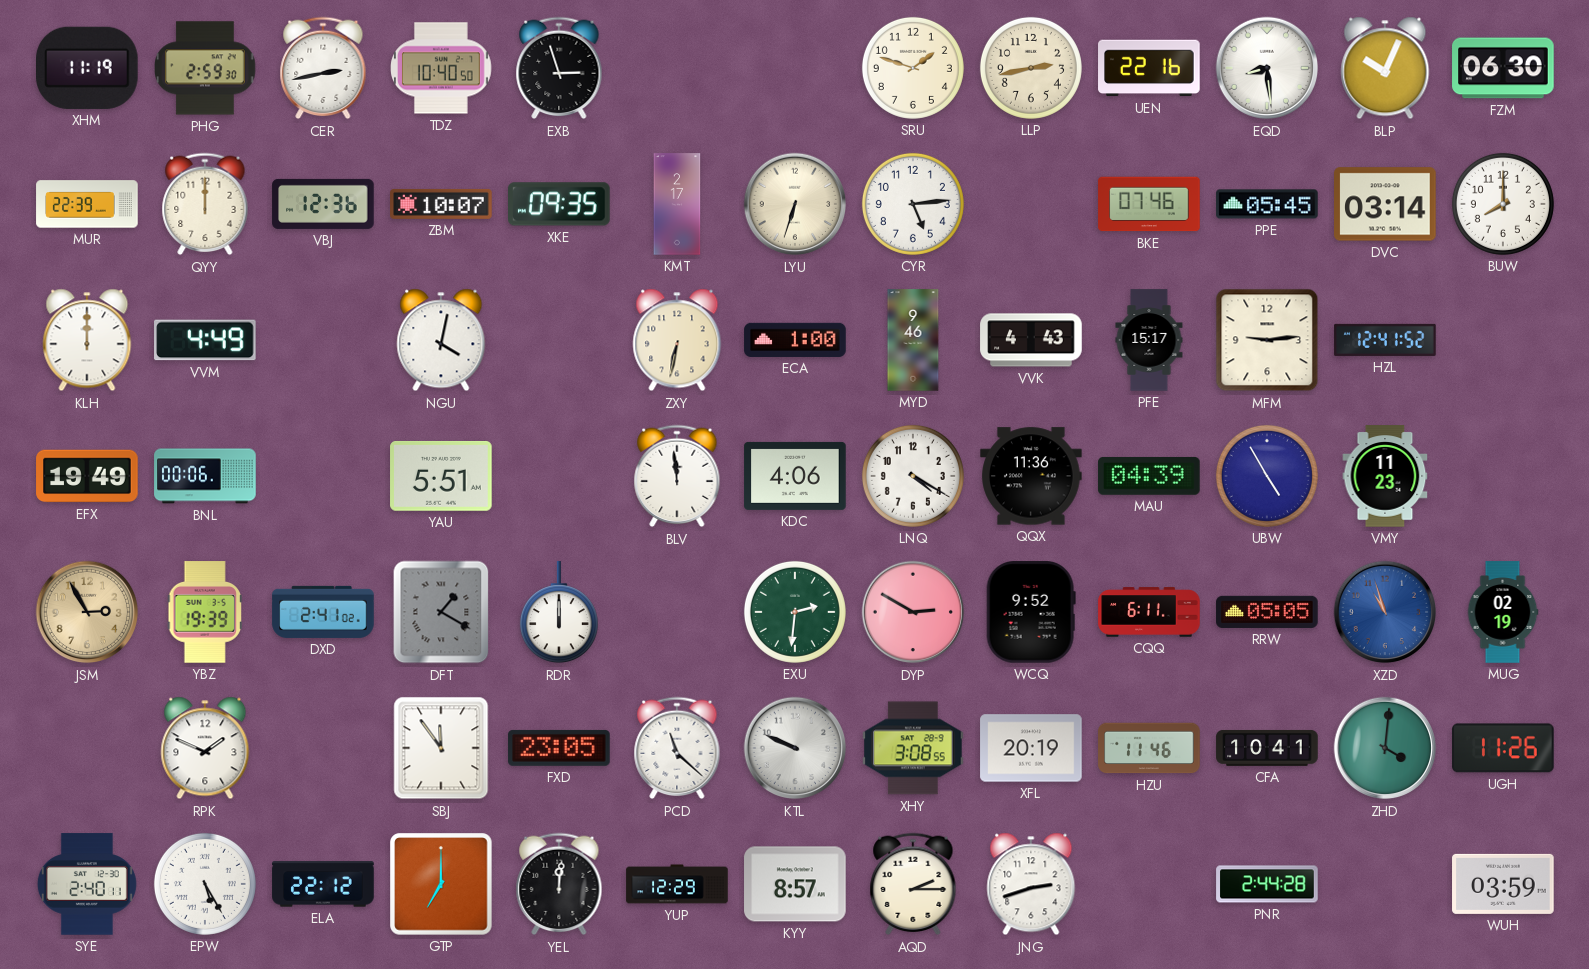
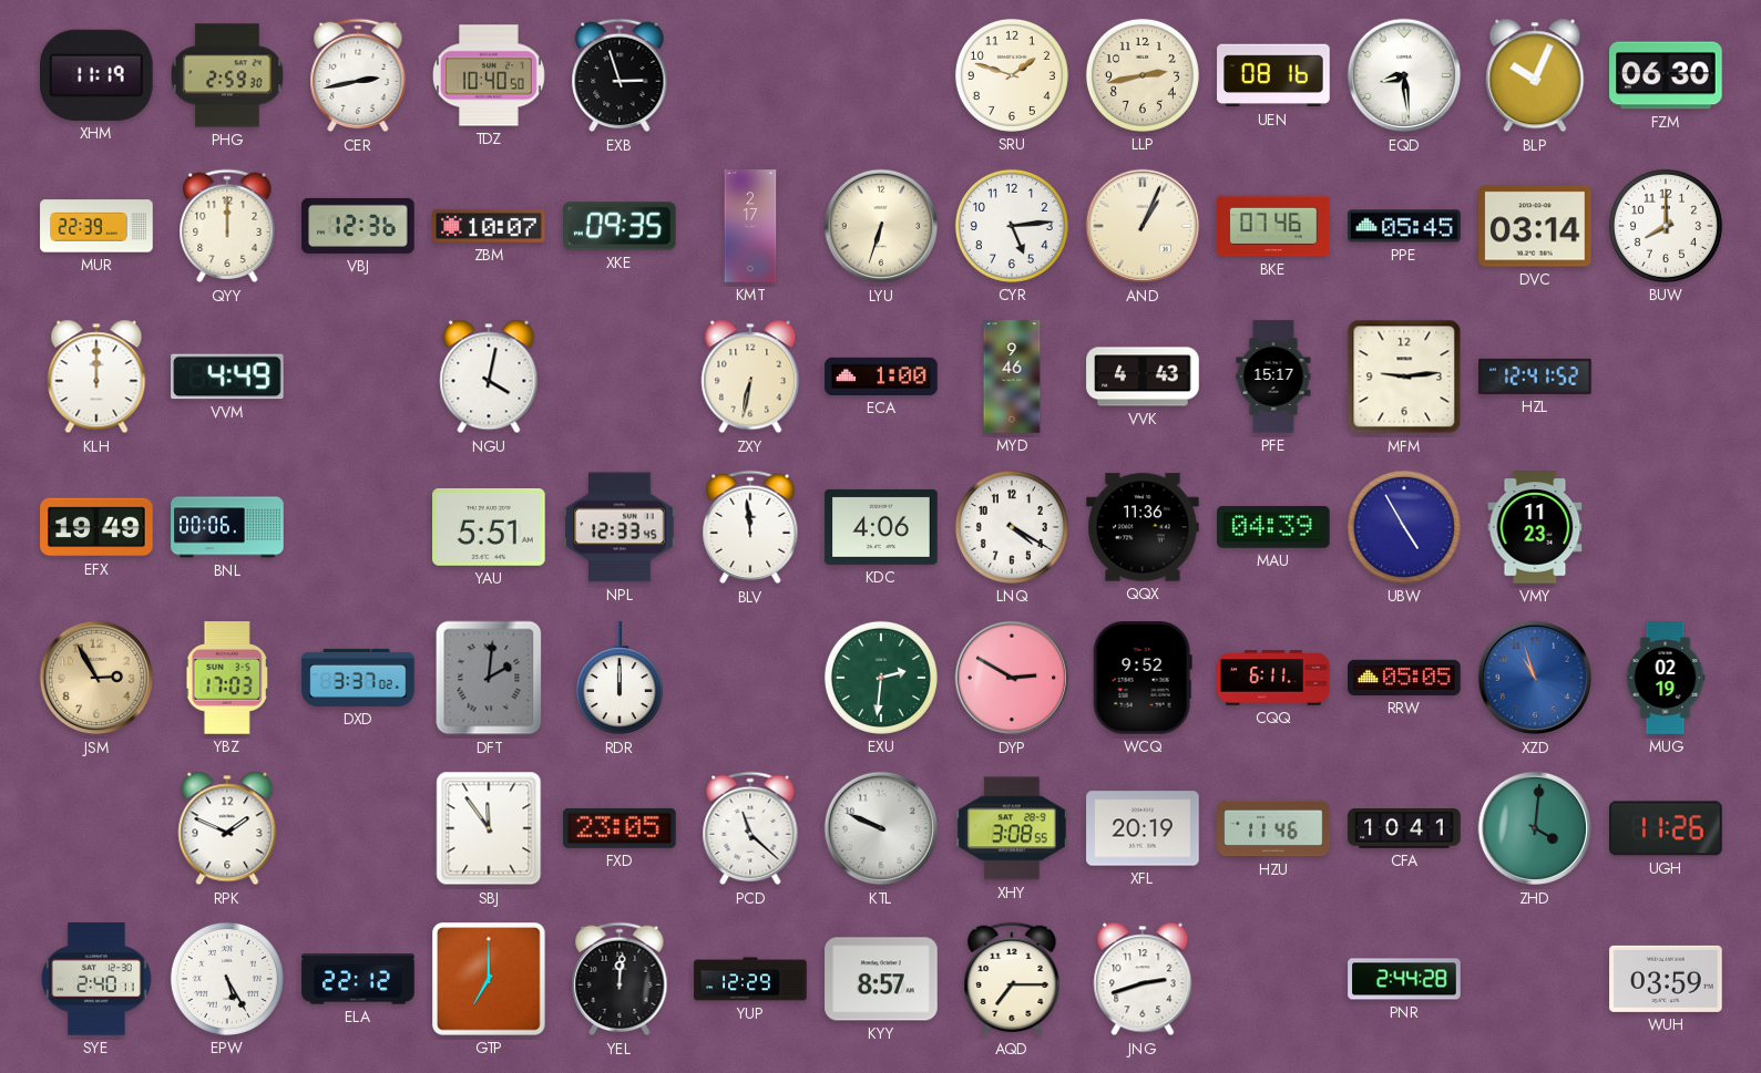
UEN: 22:16 -> 08:16 (1273, 75)
AND: none -> 1:04 (1143, 226)
NPL: none -> 12:33 (620, 527)
YBZ: 19:39 -> 17:03 (227, 678)
DXD: 2:41 -> 3:37 (358, 678)
DFT: 1:20 -> 2:01 (489, 678)
AQD: 2:15 -> 7:15 (1012, 979)
